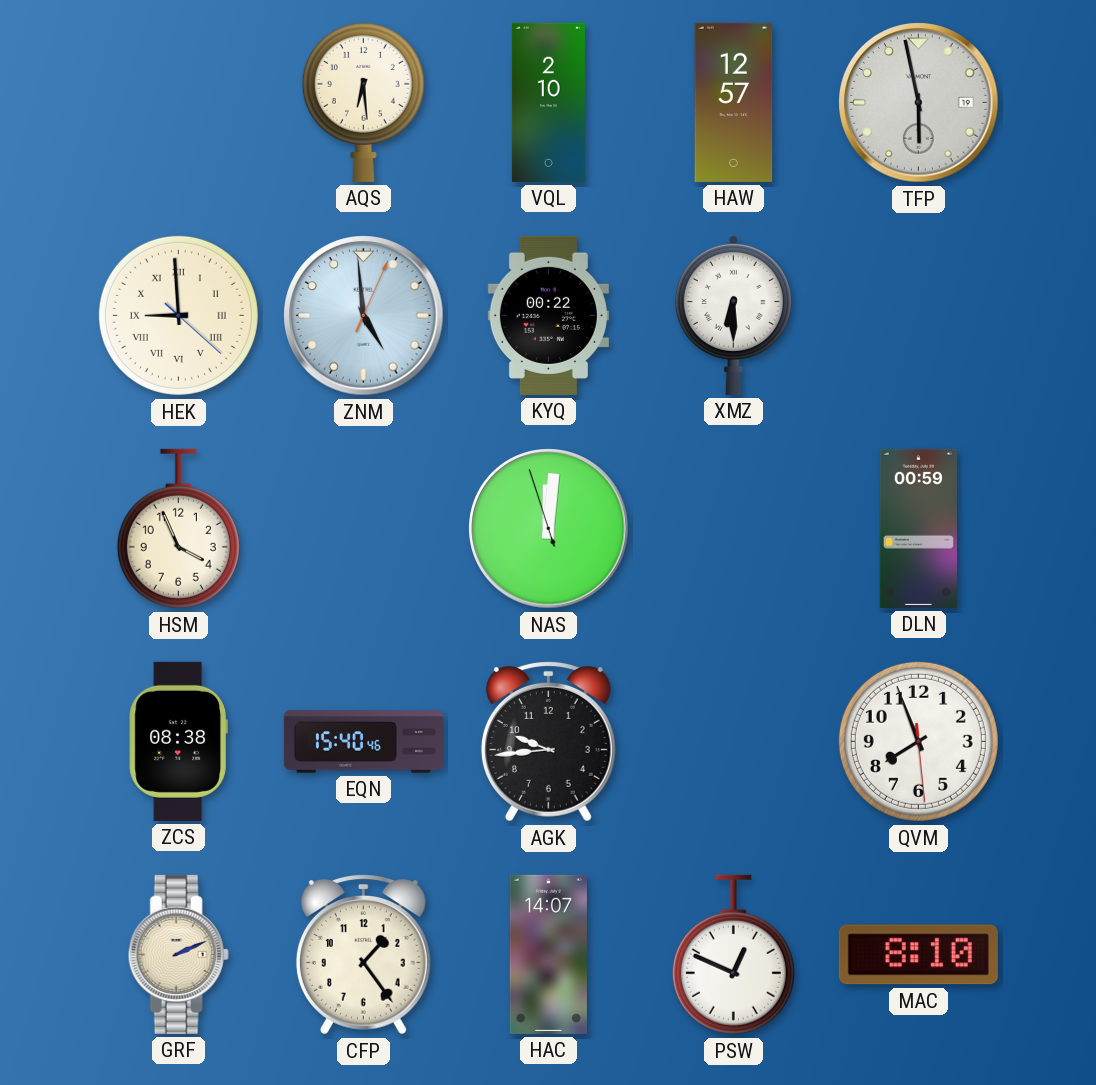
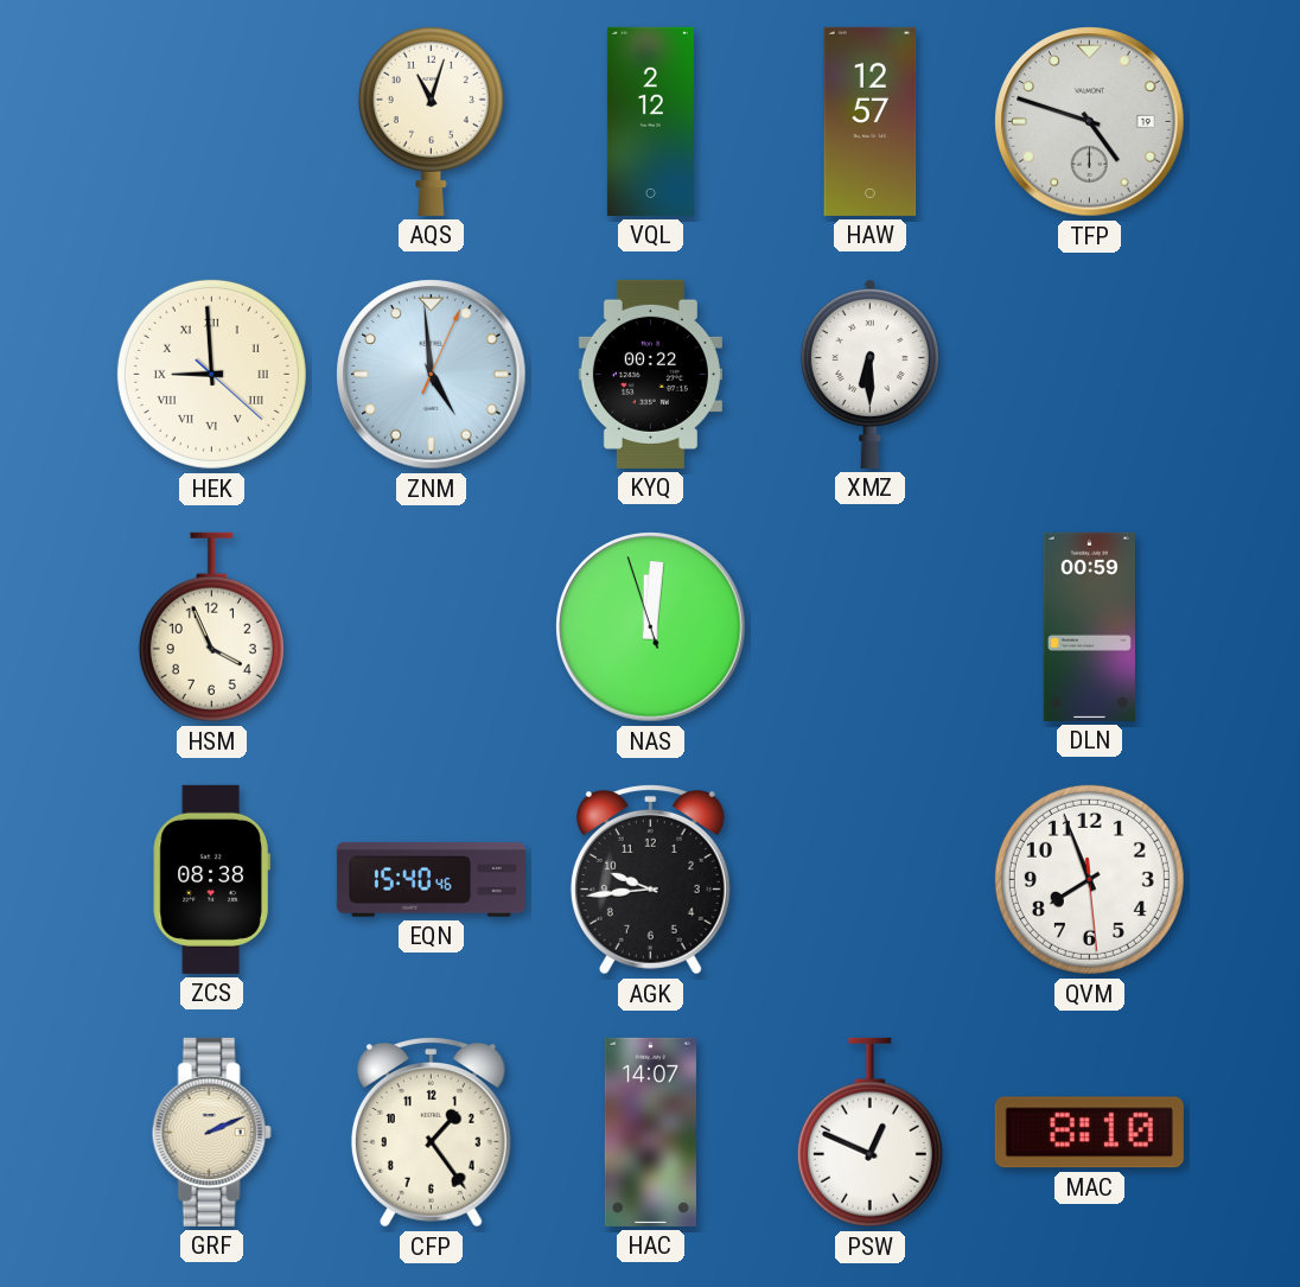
AQS: 6:29 -> 11:03 (431, 121)
VQL: 2:10 -> 2:12 (650, 121)
TFP: 5:58 -> 4:48 (1090, 122)
